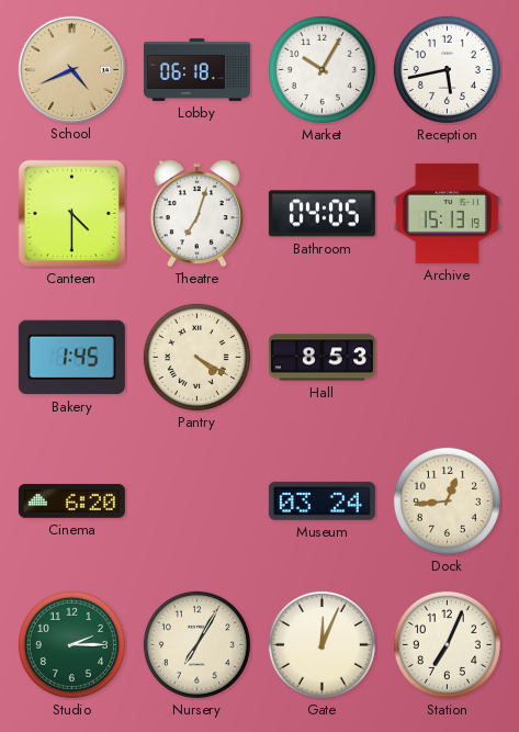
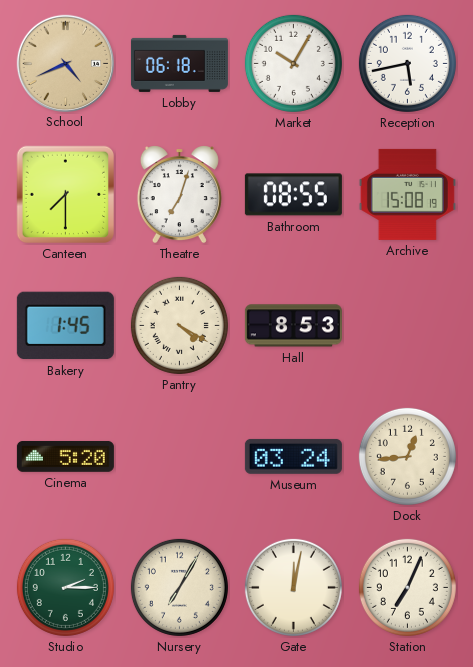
Canteen: 4:30 -> 7:30 (66, 195)
Bathroom: 04:05 -> 08:55 (293, 195)
Archive: 15:13 -> 15:08 (407, 194)
Cinema: 6:20 -> 5:20 (65, 456)
Gate: 12:04 -> 12:02 (293, 587)
